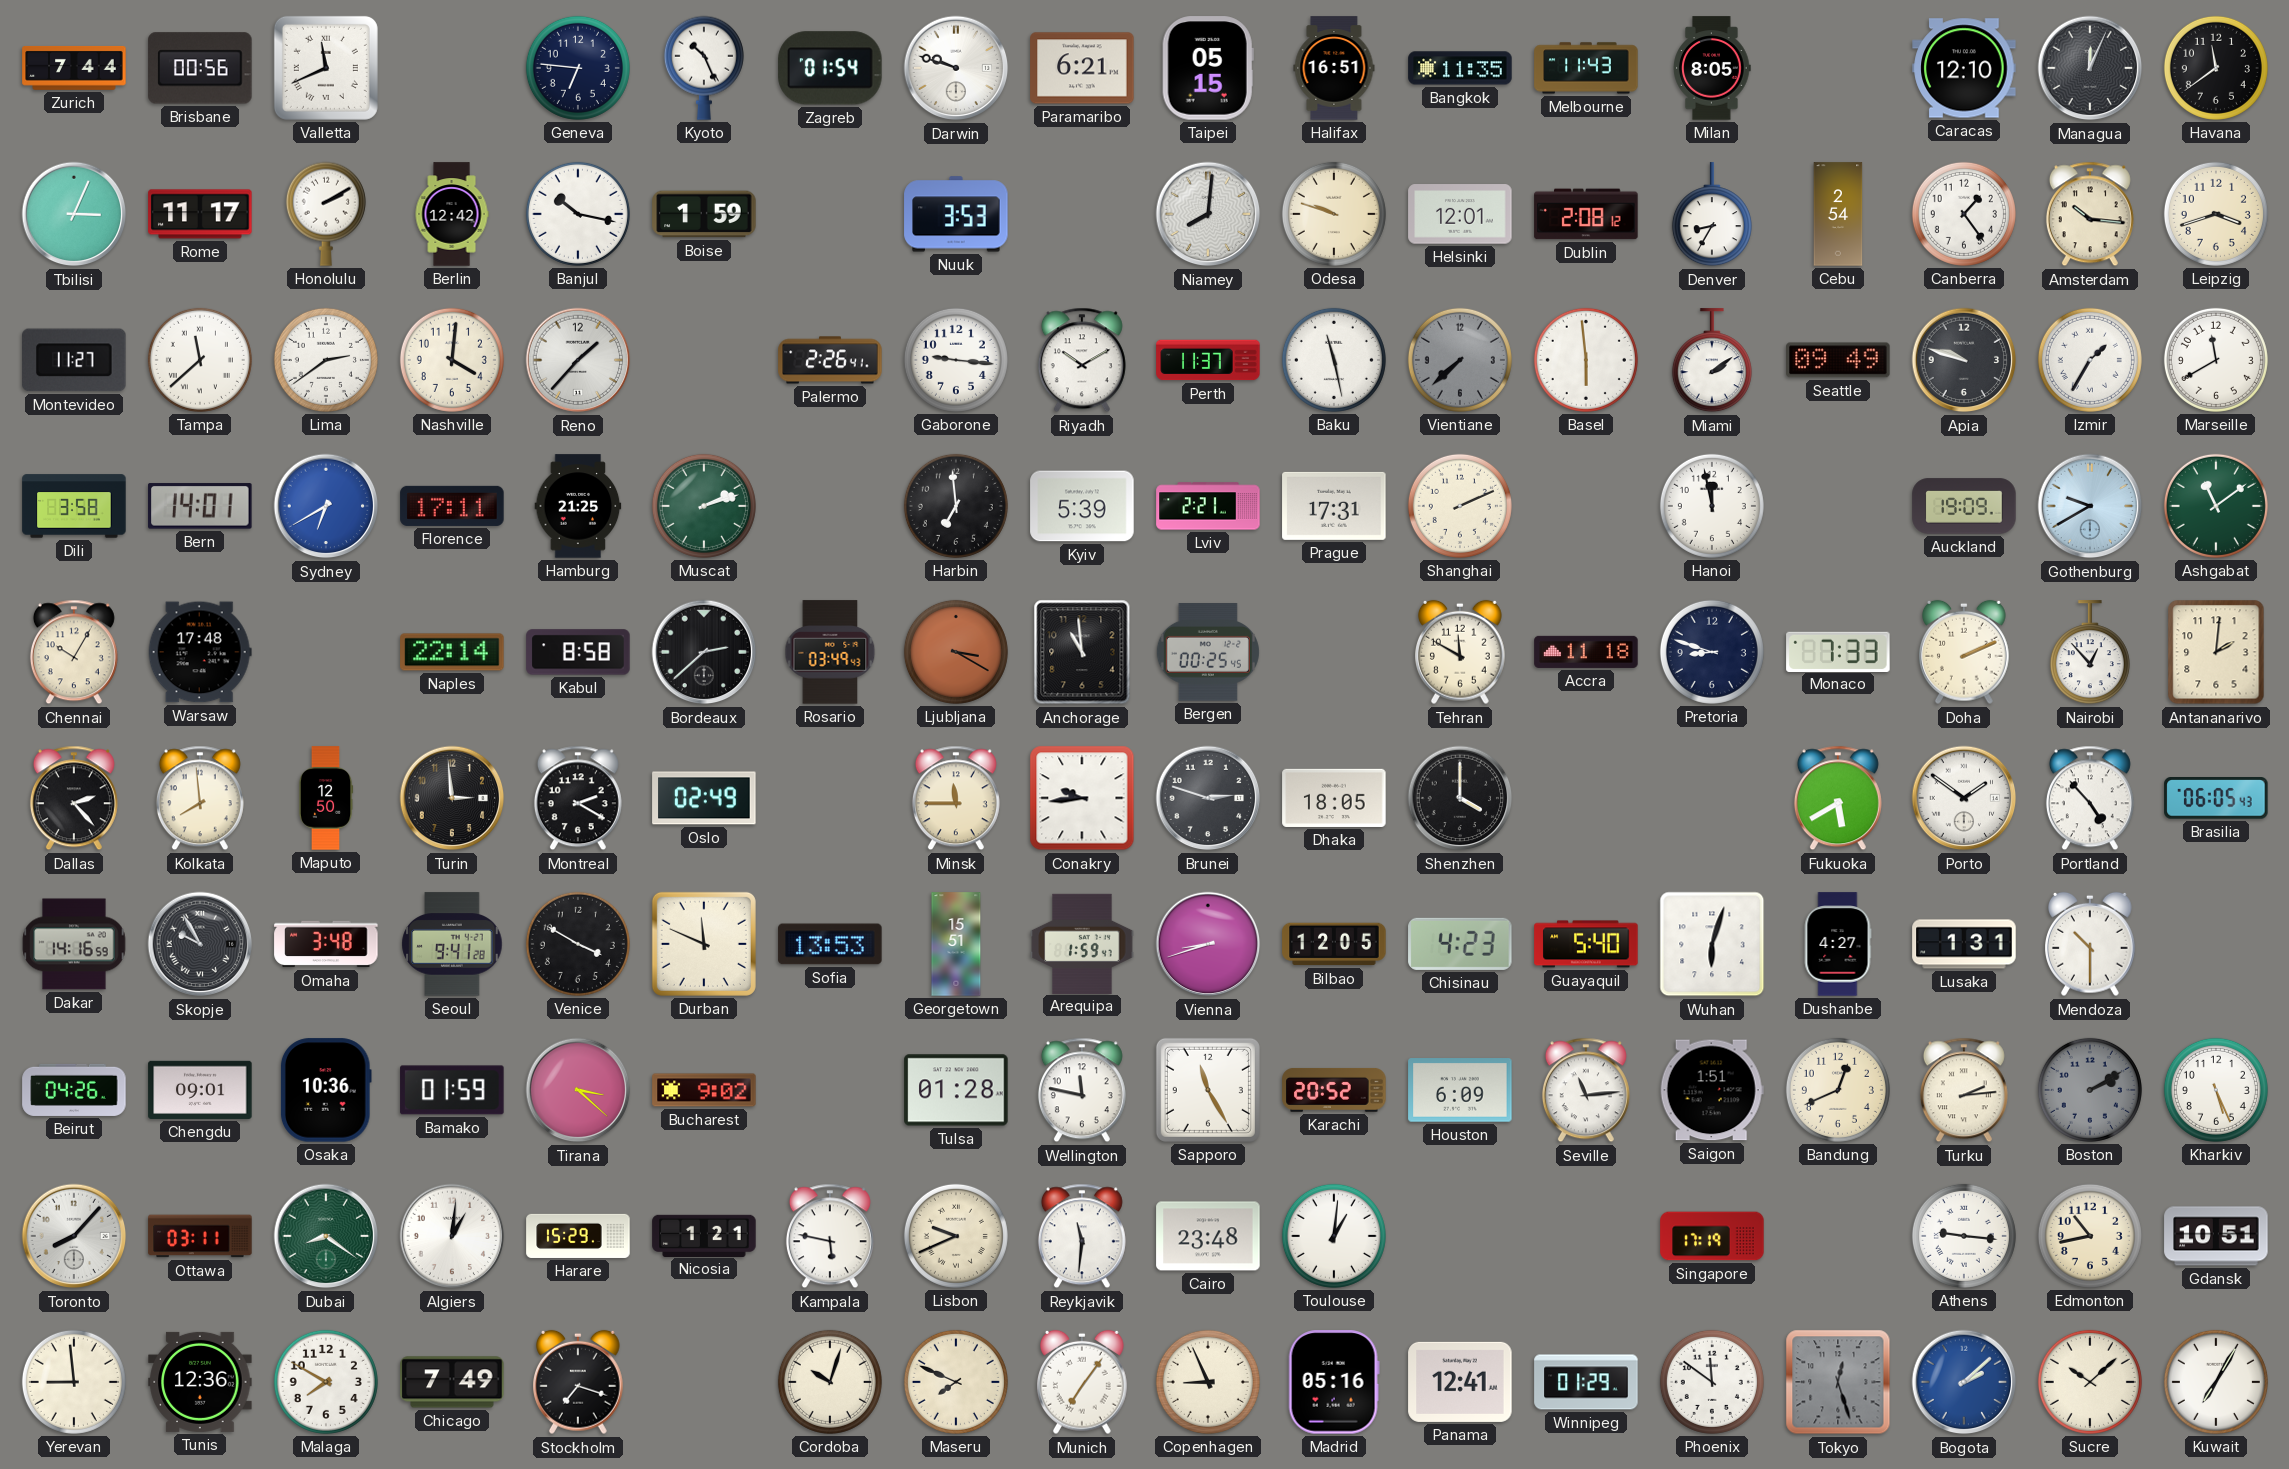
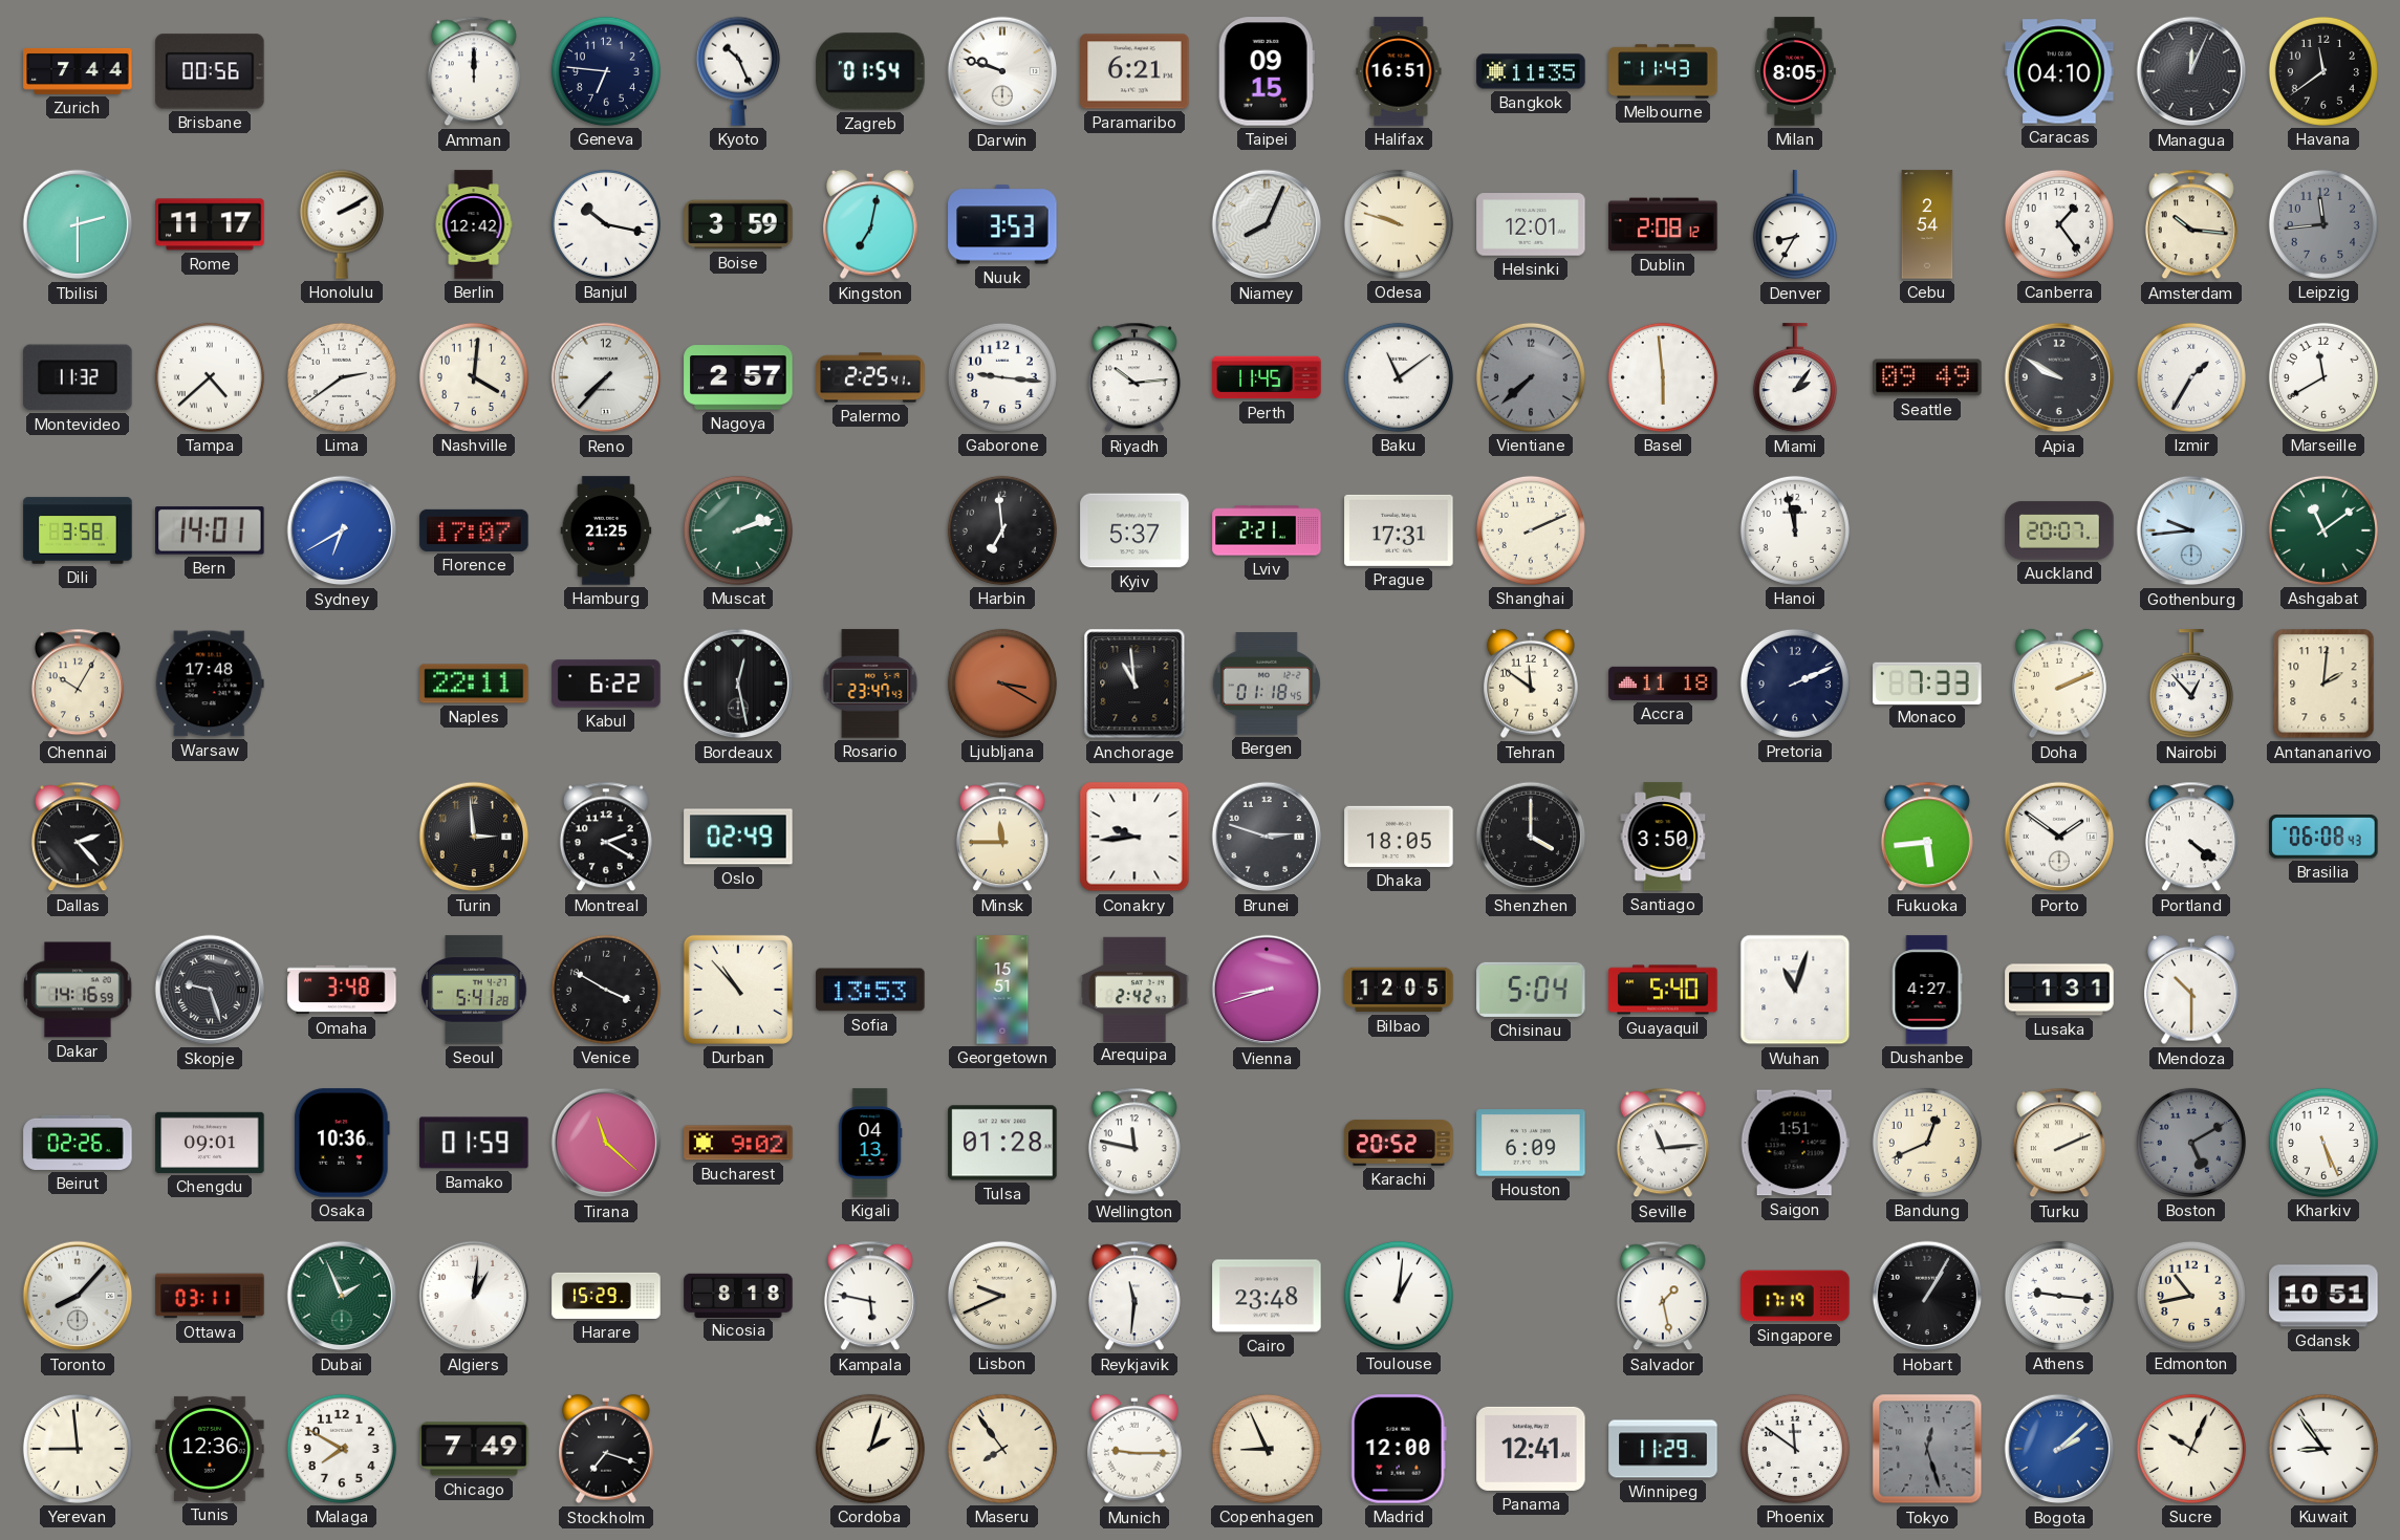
Valletta: 11:41 -> none (326, 68)
Amman: none -> 12:00 (474, 71)
Taipei: 05:15 -> 09:15 (1267, 71)
Caracas: 12:10 -> 04:10 (2059, 71)
Tbilisi: 3:04 -> 2:30 (78, 224)
Boise: 1:59 -> 3:59 (738, 224)
Kingston: none -> 7:02 (871, 224)
Niamey: 8:01 -> 8:04 (1267, 224)
Leipzig: 3:42 -> 11:44 (2323, 224)
Leipzig dial: cream -> grey (2323, 224)
Montevideo: 11:27 -> 11:32 (78, 377)
Tampa: 11:38 -> 4:38 (210, 377)
Reno: 1:37 -> 7:37 (606, 377)
Nagoya: none -> 2:57 (738, 377)
Palermo: 2:26 -> 2:25 (870, 377)
Riyadh: 10:10 -> 10:14 (1134, 377)
Perth: 11:37 -> 11:45 (1267, 377)
Baku: 11:28 -> 11:09 (1399, 377)
Miami: 2:09 -> 2:06 (1795, 378)
Apia: 9:48 -> 9:50 (2059, 377)
Florence: 17:11 -> 17:07 (474, 530)
Kyiv: 5:39 -> 5:37 (1134, 530)
Auckland: 19:09 -> 20:07 (2059, 530)
Gothenburg: 9:40 -> 9:44 (2191, 530)
Naples: 22:14 -> 22:11 (474, 684)
Kabul: 8:58 -> 6:22 (606, 684)
Bordeaux: 2:38 -> 12:28 (738, 684)
Rosario: 03:49 -> 23:47 (870, 684)
Bergen: 00:25 -> 01:18 (1267, 684)
Tehran: 11:50 -> 11:51 (1532, 684)
Pretoria: 8:48 -> 2:11 (1795, 684)
Kolkata: 7:59 -> none (200, 798)
Maputo: 12:50 -> none (326, 798)
Santiago: none -> 3:50 (1663, 837)
Fukuoka: 5:40 -> 5:44 (1927, 837)
Portland: 4:53 -> 4:21 (2191, 837)
Brasilia: 06:05 -> 06:08 (2323, 837)
Skopje: 9:55 -> 9:27 (210, 990)
Seoul: 9:41 -> 5:41 (474, 990)
Durban: 11:49 -> 10:53 (738, 990)
Arequipa: 1:59 -> 2:42 (1134, 989)
Chisinau: 4:23 -> 5:04 (1531, 990)
Wuhan: 6:03 -> 11:03 (1795, 990)
Beirut: 04:26 -> 02:26 (78, 1143)
Tirana: 3:22 -> 11:22 (606, 1143)
Kigali: none -> 04:13 (870, 1143)
Sapporo: 11:25 -> none (1208, 1090)
Turku: 2:14 -> 2:11 (2059, 1143)
Boston: 2:10 -> 5:10 (2191, 1143)
Dubai: 8:21 -> 1:56 (342, 1296)
Nicosia: 1:21 -> 8:18 (738, 1295)
Salvador: none -> 1:28 (1663, 1296)
Hobart: none -> 1:05 (1927, 1296)
Cordoba: 10:03 -> 2:03 (870, 1449)
Maseru: 7:49 -> 7:54 (1002, 1449)
Munich: 7:06 -> 9:15 (1136, 1449)
Madrid: 05:16 -> 12:00 (1399, 1449)
Winnipeg: 01:29 -> 11:29 (1663, 1449)
Sucre: 10:08 -> 10:04 (2191, 1449)
Kuwait: 7:05 -> 8:54 (2323, 1449)
